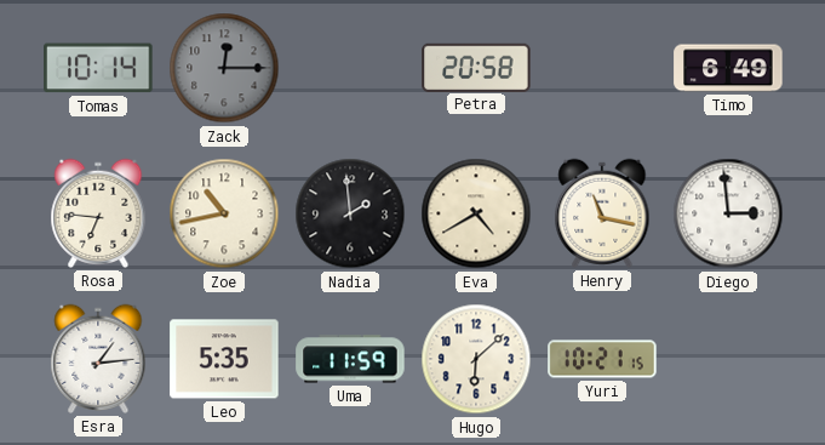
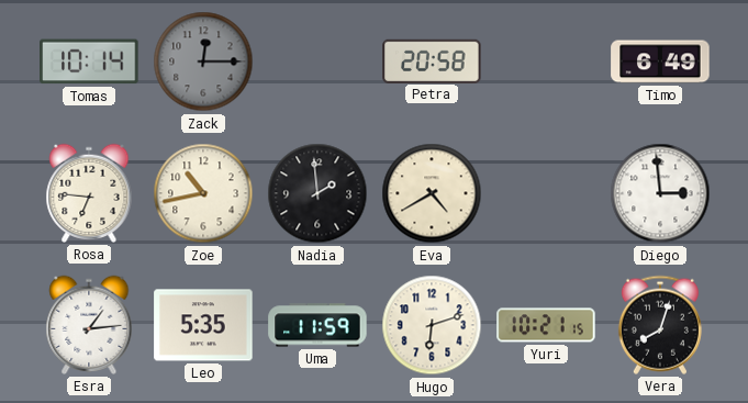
Henry: 11:17 -> none (602, 213)
Hugo: 6:08 -> 6:12 (432, 325)
Vera: none -> 8:03 (660, 325)
